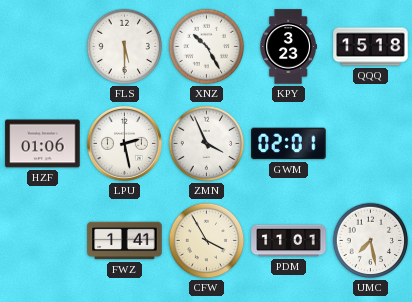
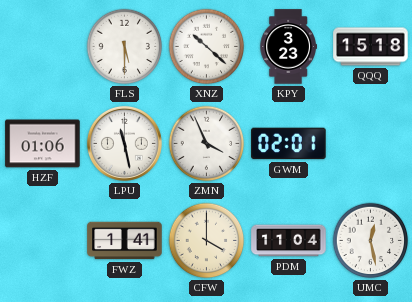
XNZ: 10:25 -> 10:22 (207, 47)
LPU: 2:28 -> 11:28 (124, 143)
CFW: 3:55 -> 4:00 (207, 241)
PDM: 11:01 -> 11:04 (289, 241)
UMC: 7:28 -> 12:28 (371, 241)
